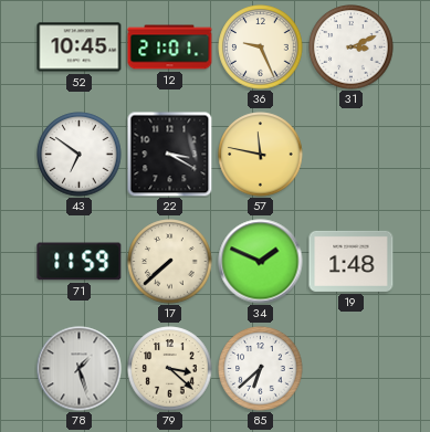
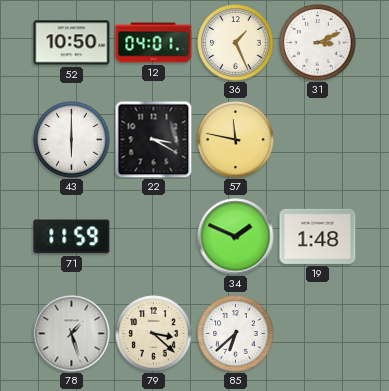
52: 10:45 -> 10:50 (72, 43)
12: 21:01 -> 04:01 (154, 43)
36: 9:26 -> 1:26 (236, 43)
43: 6:51 -> 6:00 (72, 140)
17: 7:38 -> none (170, 262)
